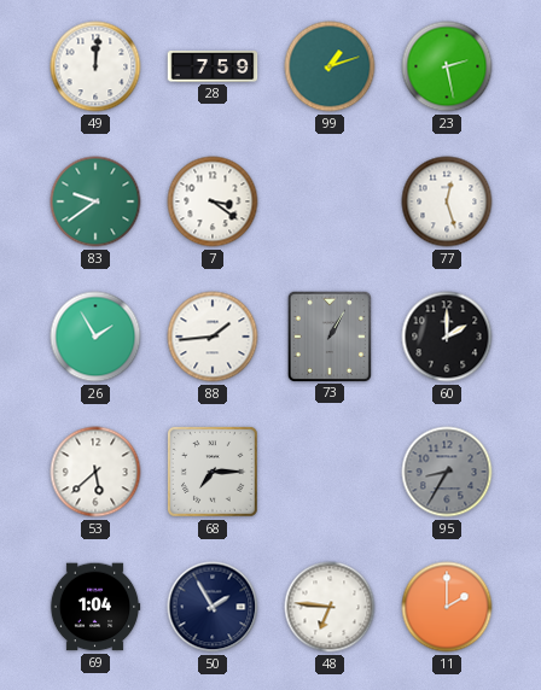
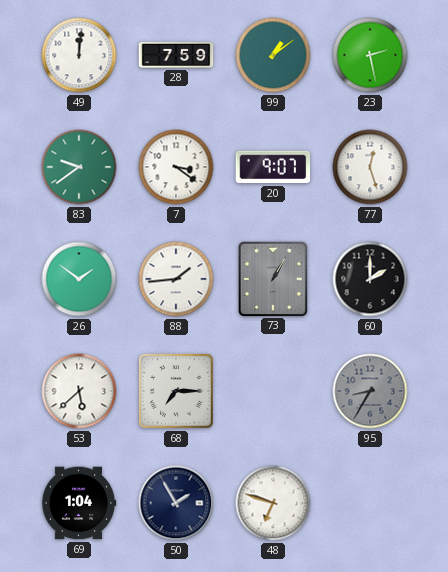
99: 1:12 -> 1:09 (273, 55)
20: none -> 9:07 (273, 167)
26: 1:55 -> 1:51 (79, 279)
48: 6:46 -> 6:48 (273, 503)
11: 2:00 -> none (447, 607)
